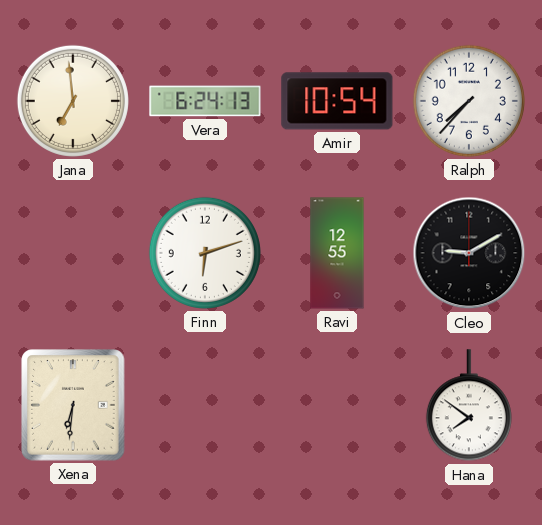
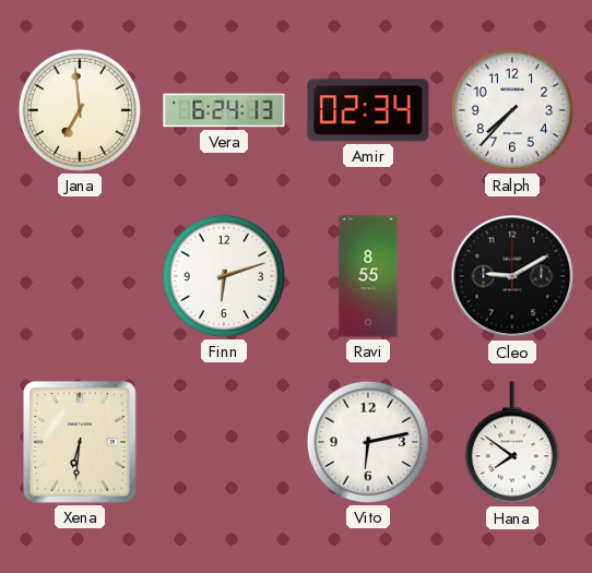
Amir: 10:54 -> 02:34 (368, 110)
Ravi: 12:55 -> 8:55 (368, 276)
Vito: none -> 6:13 (368, 442)
